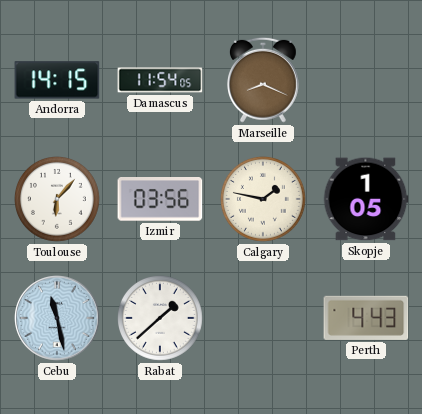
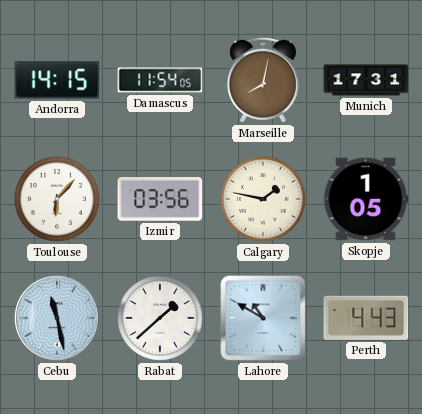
Marseille: 8:19 -> 8:02 (264, 80)
Munich: none -> 17:31 (366, 80)
Lahore: none -> 10:50 (263, 318)
